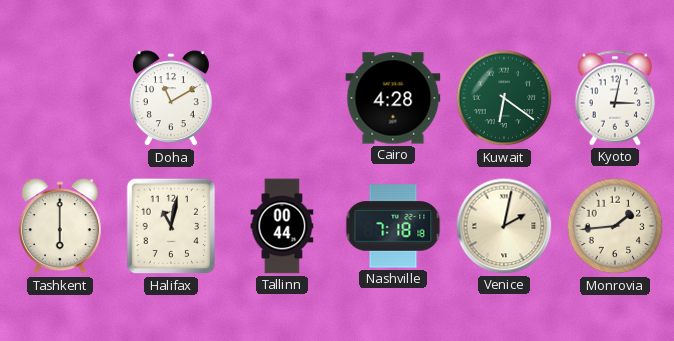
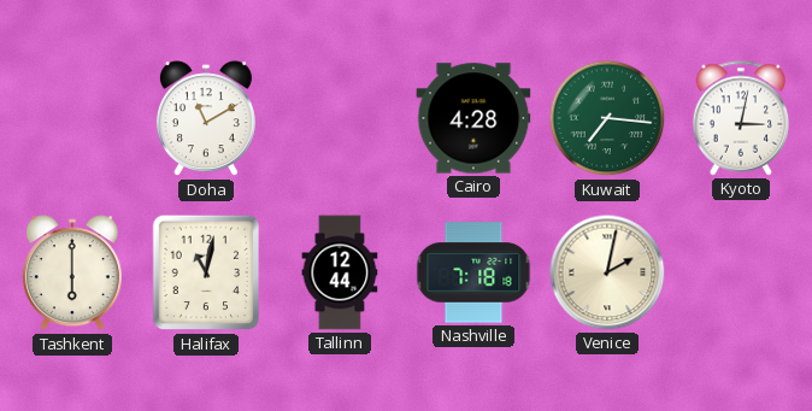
Kuwait: 6:21 -> 7:16 (607, 118)
Tallinn: 00:44 -> 12:44 (340, 272)
Monrovia: 1:44 -> none (615, 226)
